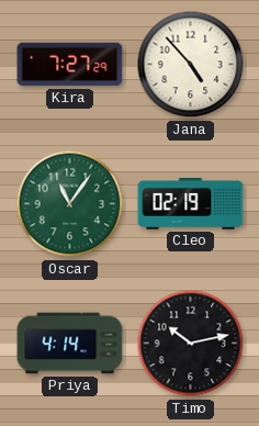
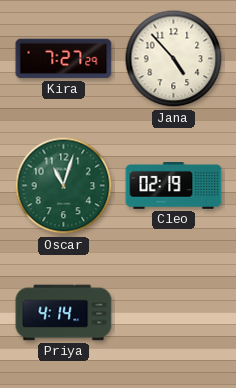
Oscar: 11:06 -> 11:03 (64, 186)
Timo: 10:13 -> none (191, 344)
